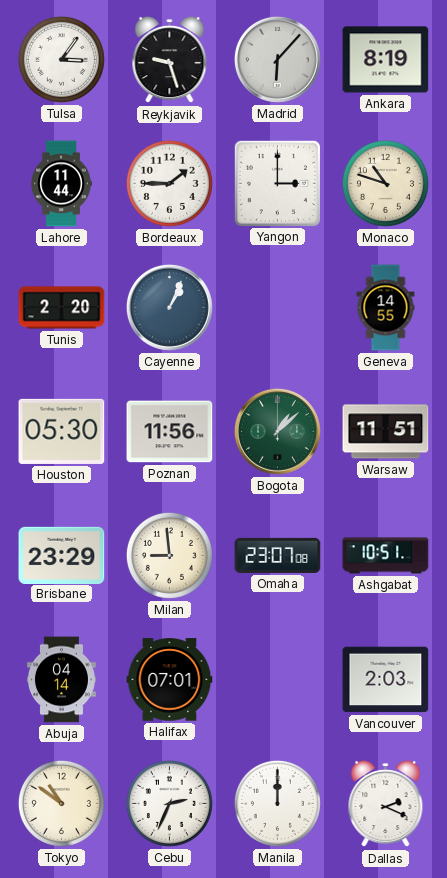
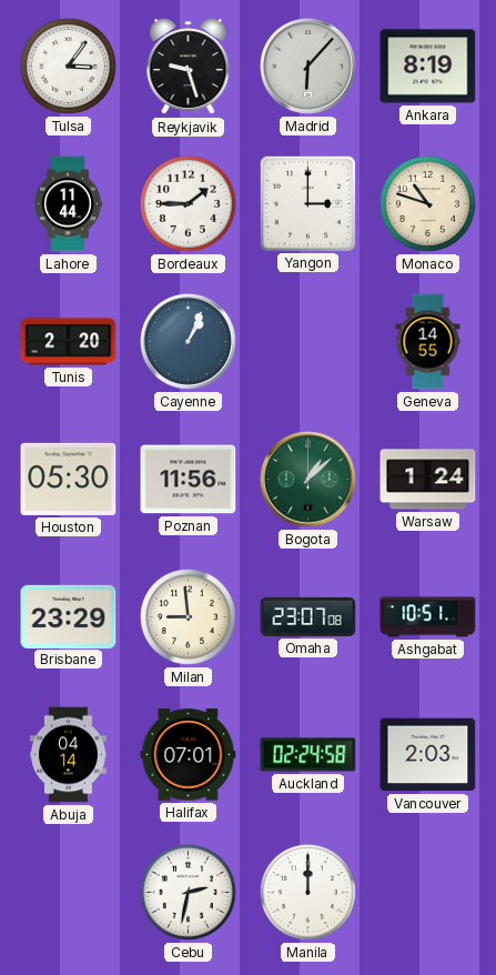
Warsaw: 11:51 -> 1:24 (428, 480)
Auckland: none -> 02:24 (308, 755)
Tokyo: 10:51 -> none (61, 803)
Cebu: 2:34 -> 2:32 (188, 892)
Dallas: 2:19 -> none (386, 804)
